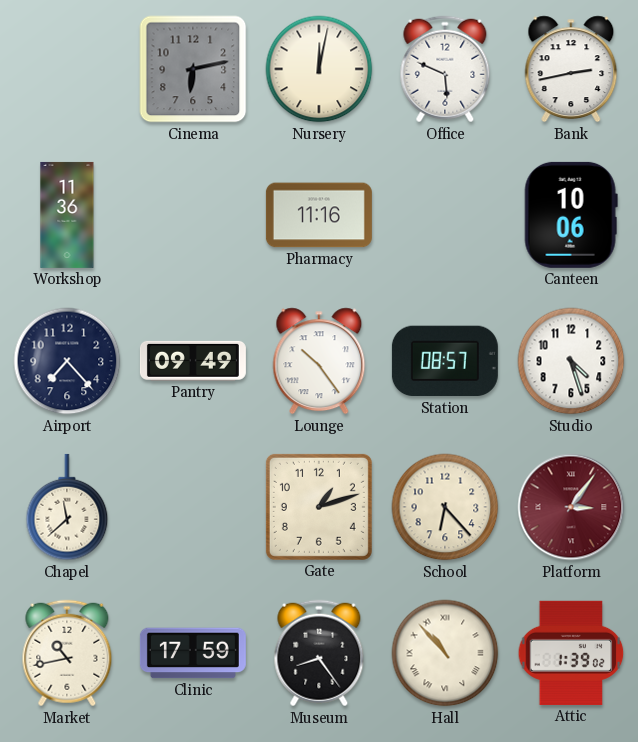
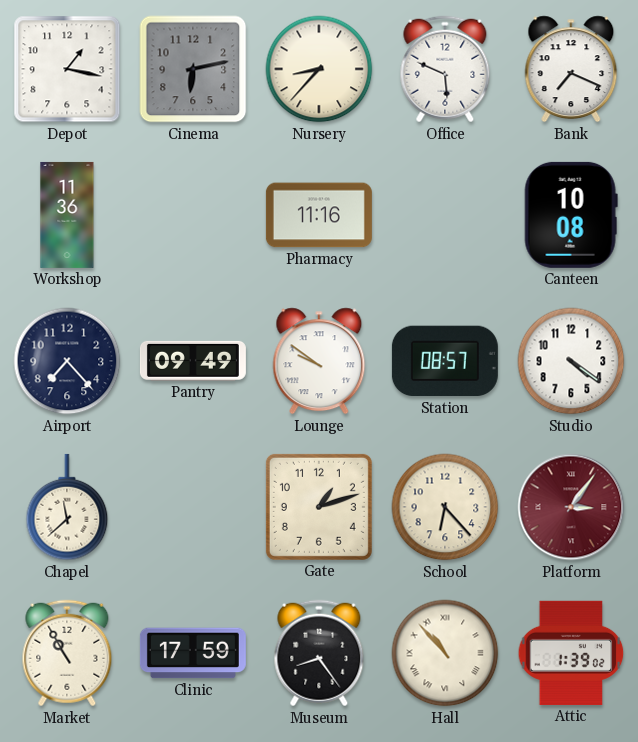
Depot: none -> 1:17 (67, 69)
Nursery: 12:02 -> 8:37 (319, 69)
Bank: 2:43 -> 7:19 (571, 69)
Canteen: 10:06 -> 10:08 (571, 215)
Lounge: 10:24 -> 9:51 (319, 361)
Studio: 4:27 -> 4:21 (571, 361)
Market: 10:43 -> 10:55 (67, 653)
